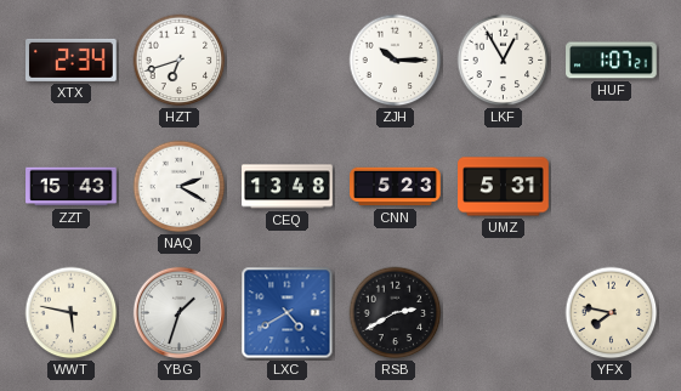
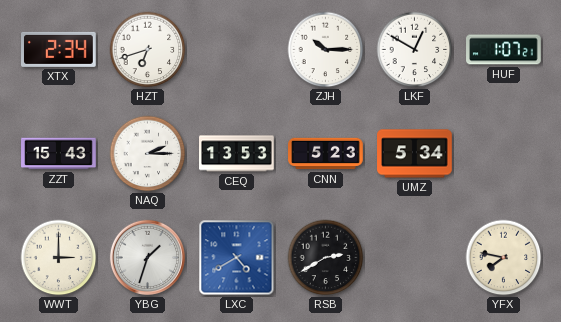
LKF: 12:55 -> 12:50 (415, 50)
NAQ: 2:20 -> 2:15 (148, 154)
CEQ: 13:48 -> 13:53 (237, 154)
UMZ: 5:31 -> 5:34 (415, 154)
WWT: 5:47 -> 3:00 (59, 258)
